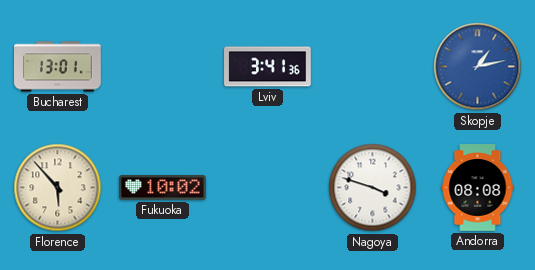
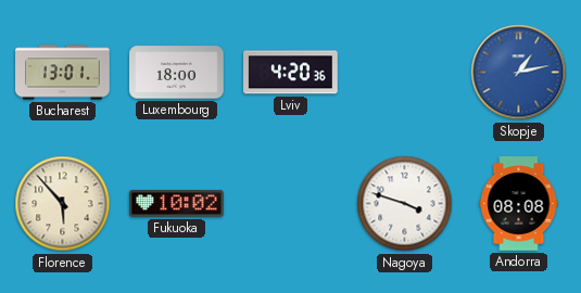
Luxembourg: none -> 18:00 (177, 73)
Lviv: 3:41 -> 4:20 (291, 73)
